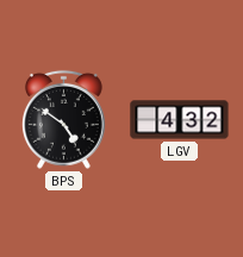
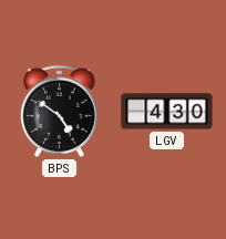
LGV: 4:32 -> 4:30 (167, 112)
